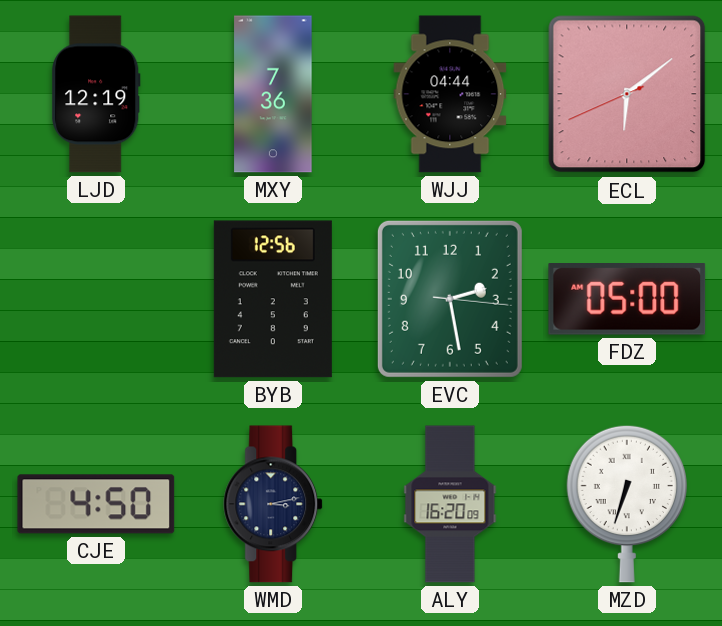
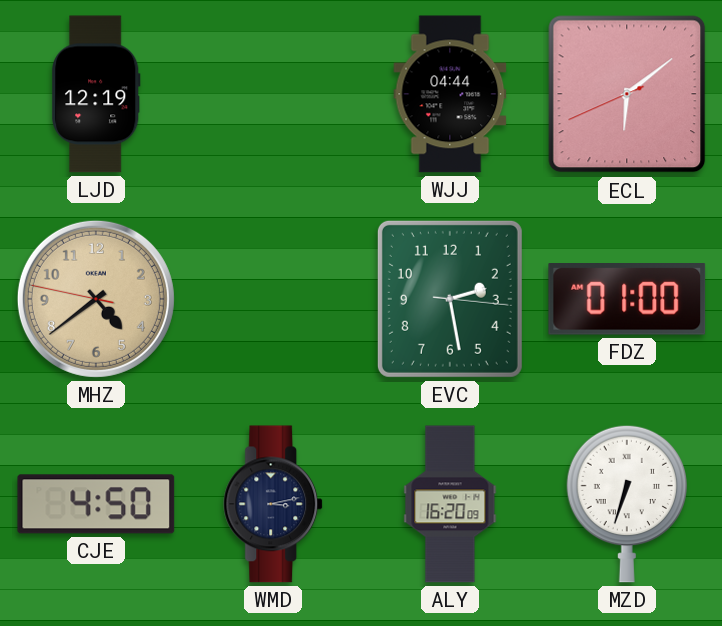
MXY: 7:36 -> none (273, 94)
MHZ: none -> 4:38 (96, 299)
BYB: 12:56 -> none (273, 299)
FDZ: 05:00 -> 01:00 (627, 300)
